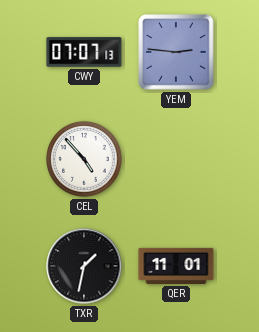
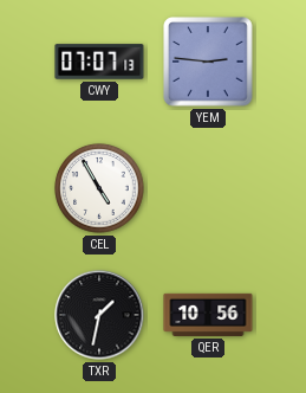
CEL: 4:53 -> 4:55 (99, 188)
QER: 11:01 -> 10:56 (208, 315)
